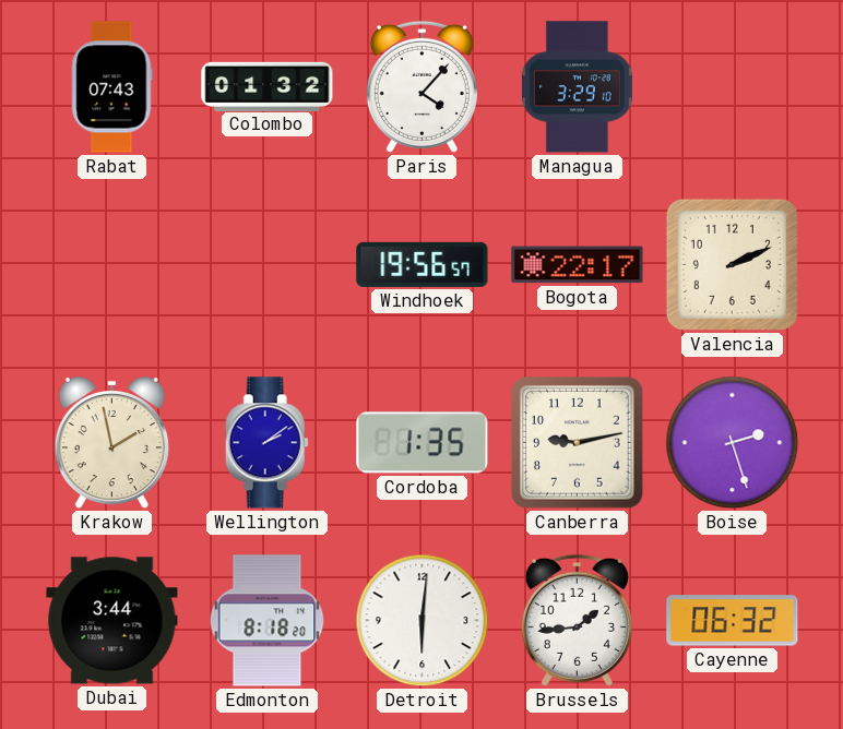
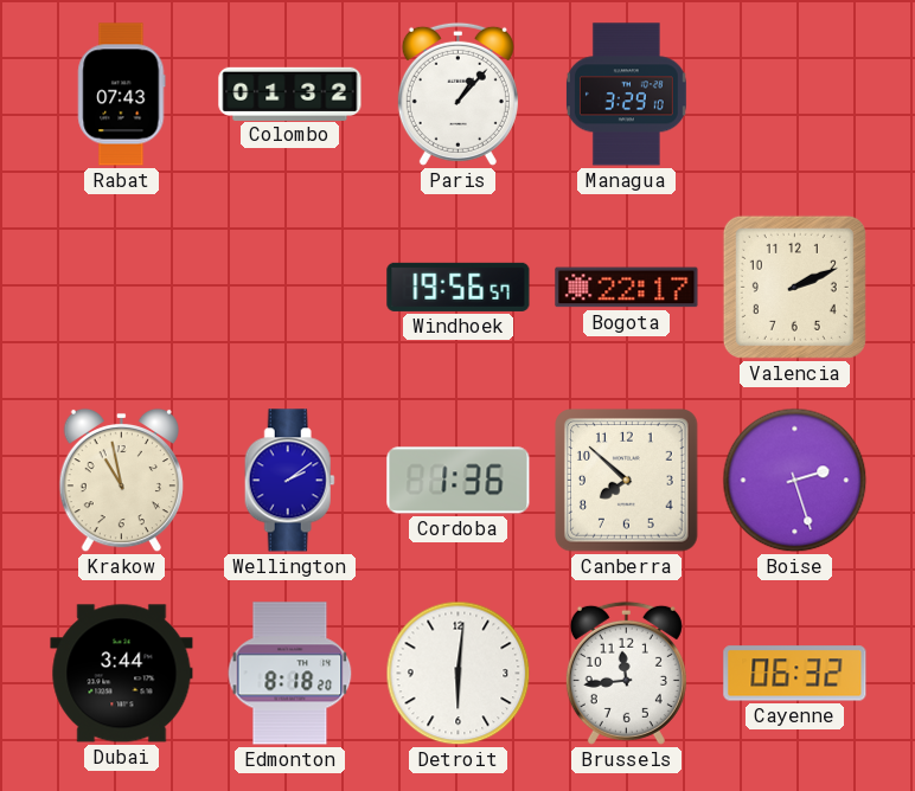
Paris: 4:07 -> 1:07 (457, 94)
Krakow: 1:58 -> 10:58 (121, 481)
Cordoba: 1:35 -> 1:36 (459, 481)
Canberra: 9:13 -> 7:52 (627, 481)
Brussels: 1:44 -> 11:44 (626, 673)
